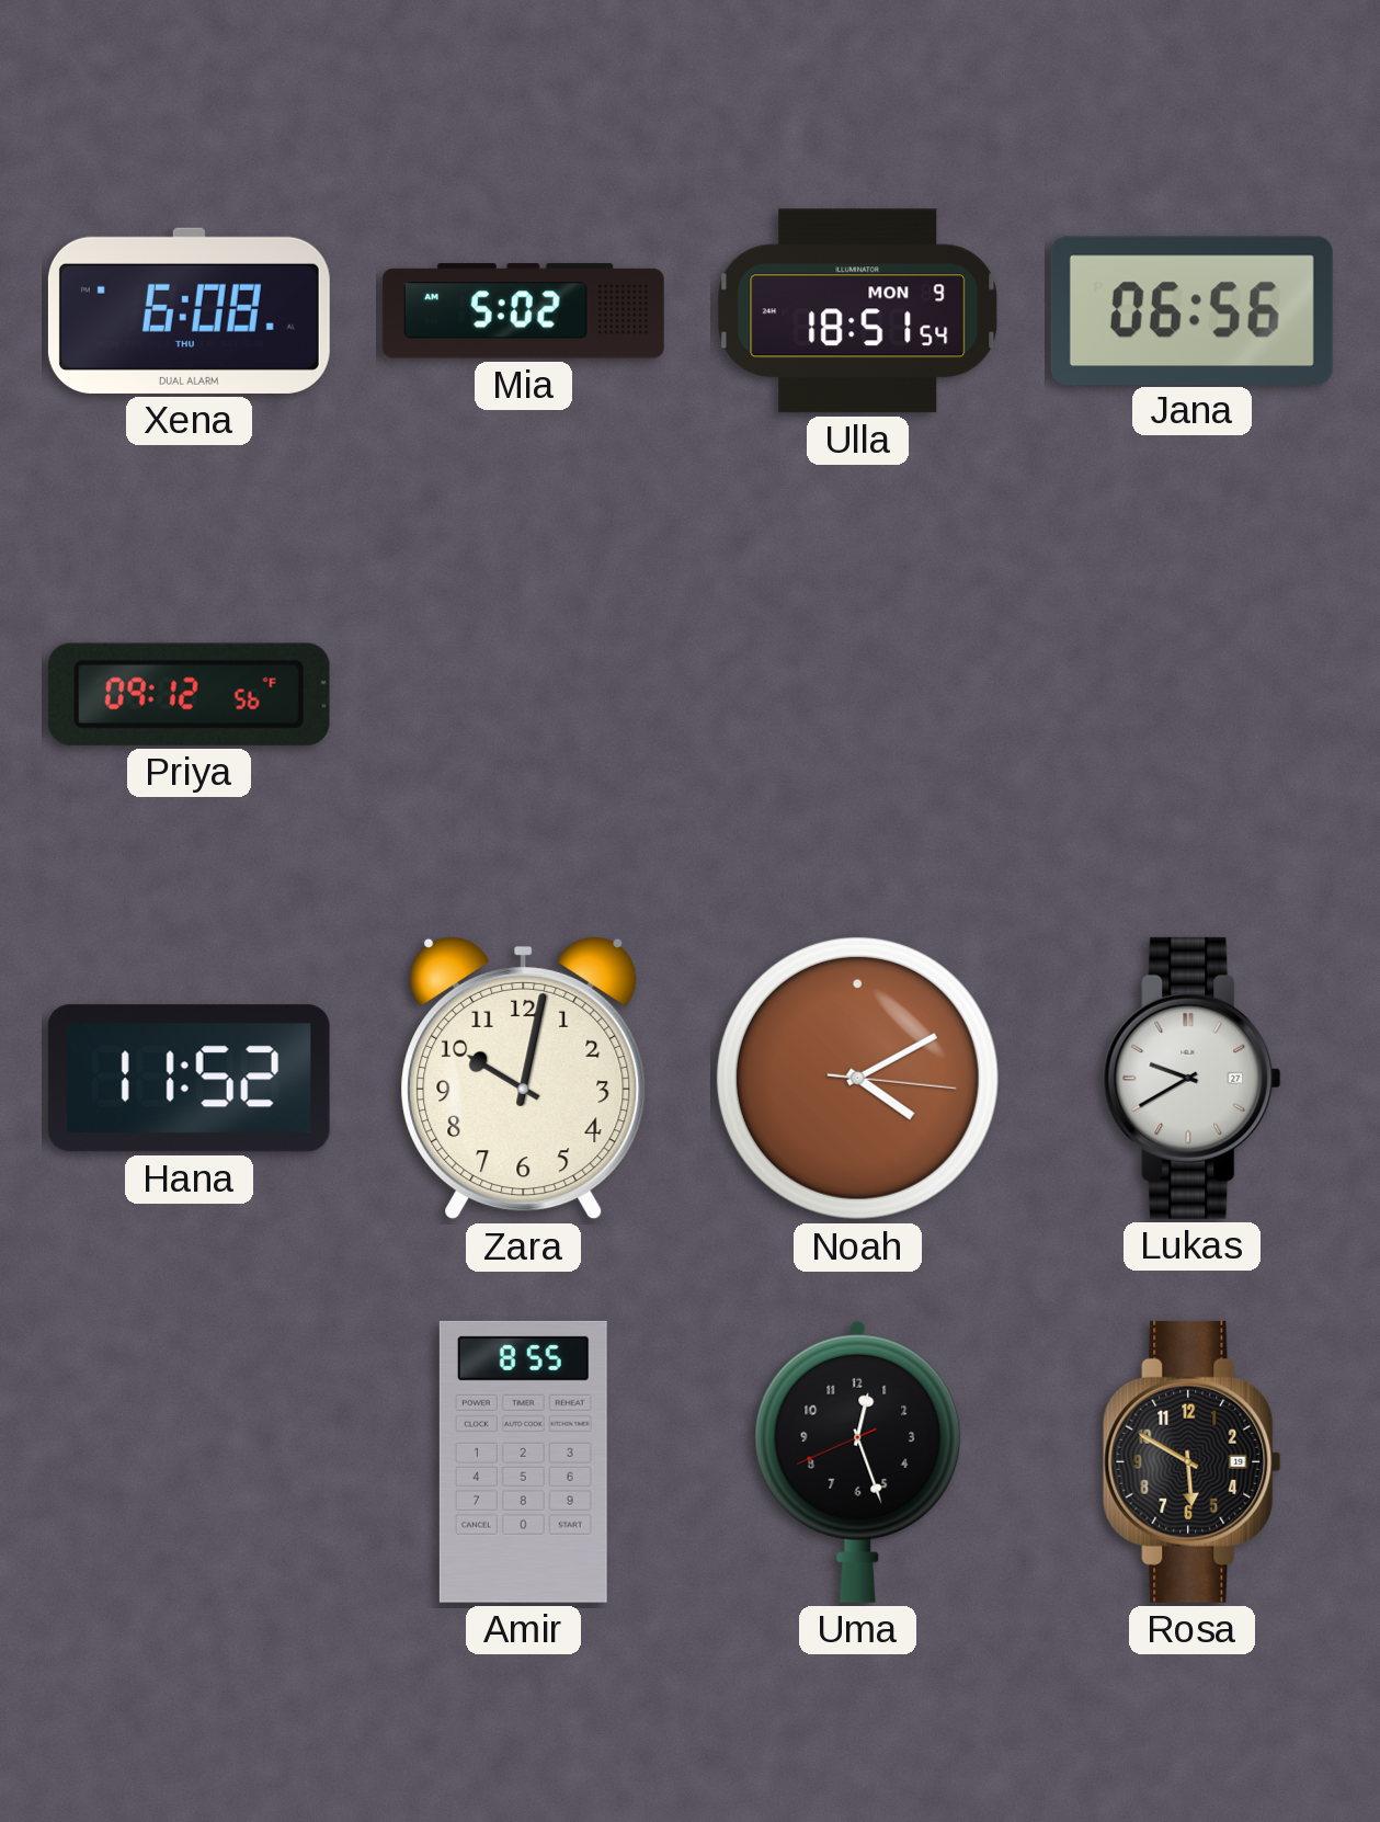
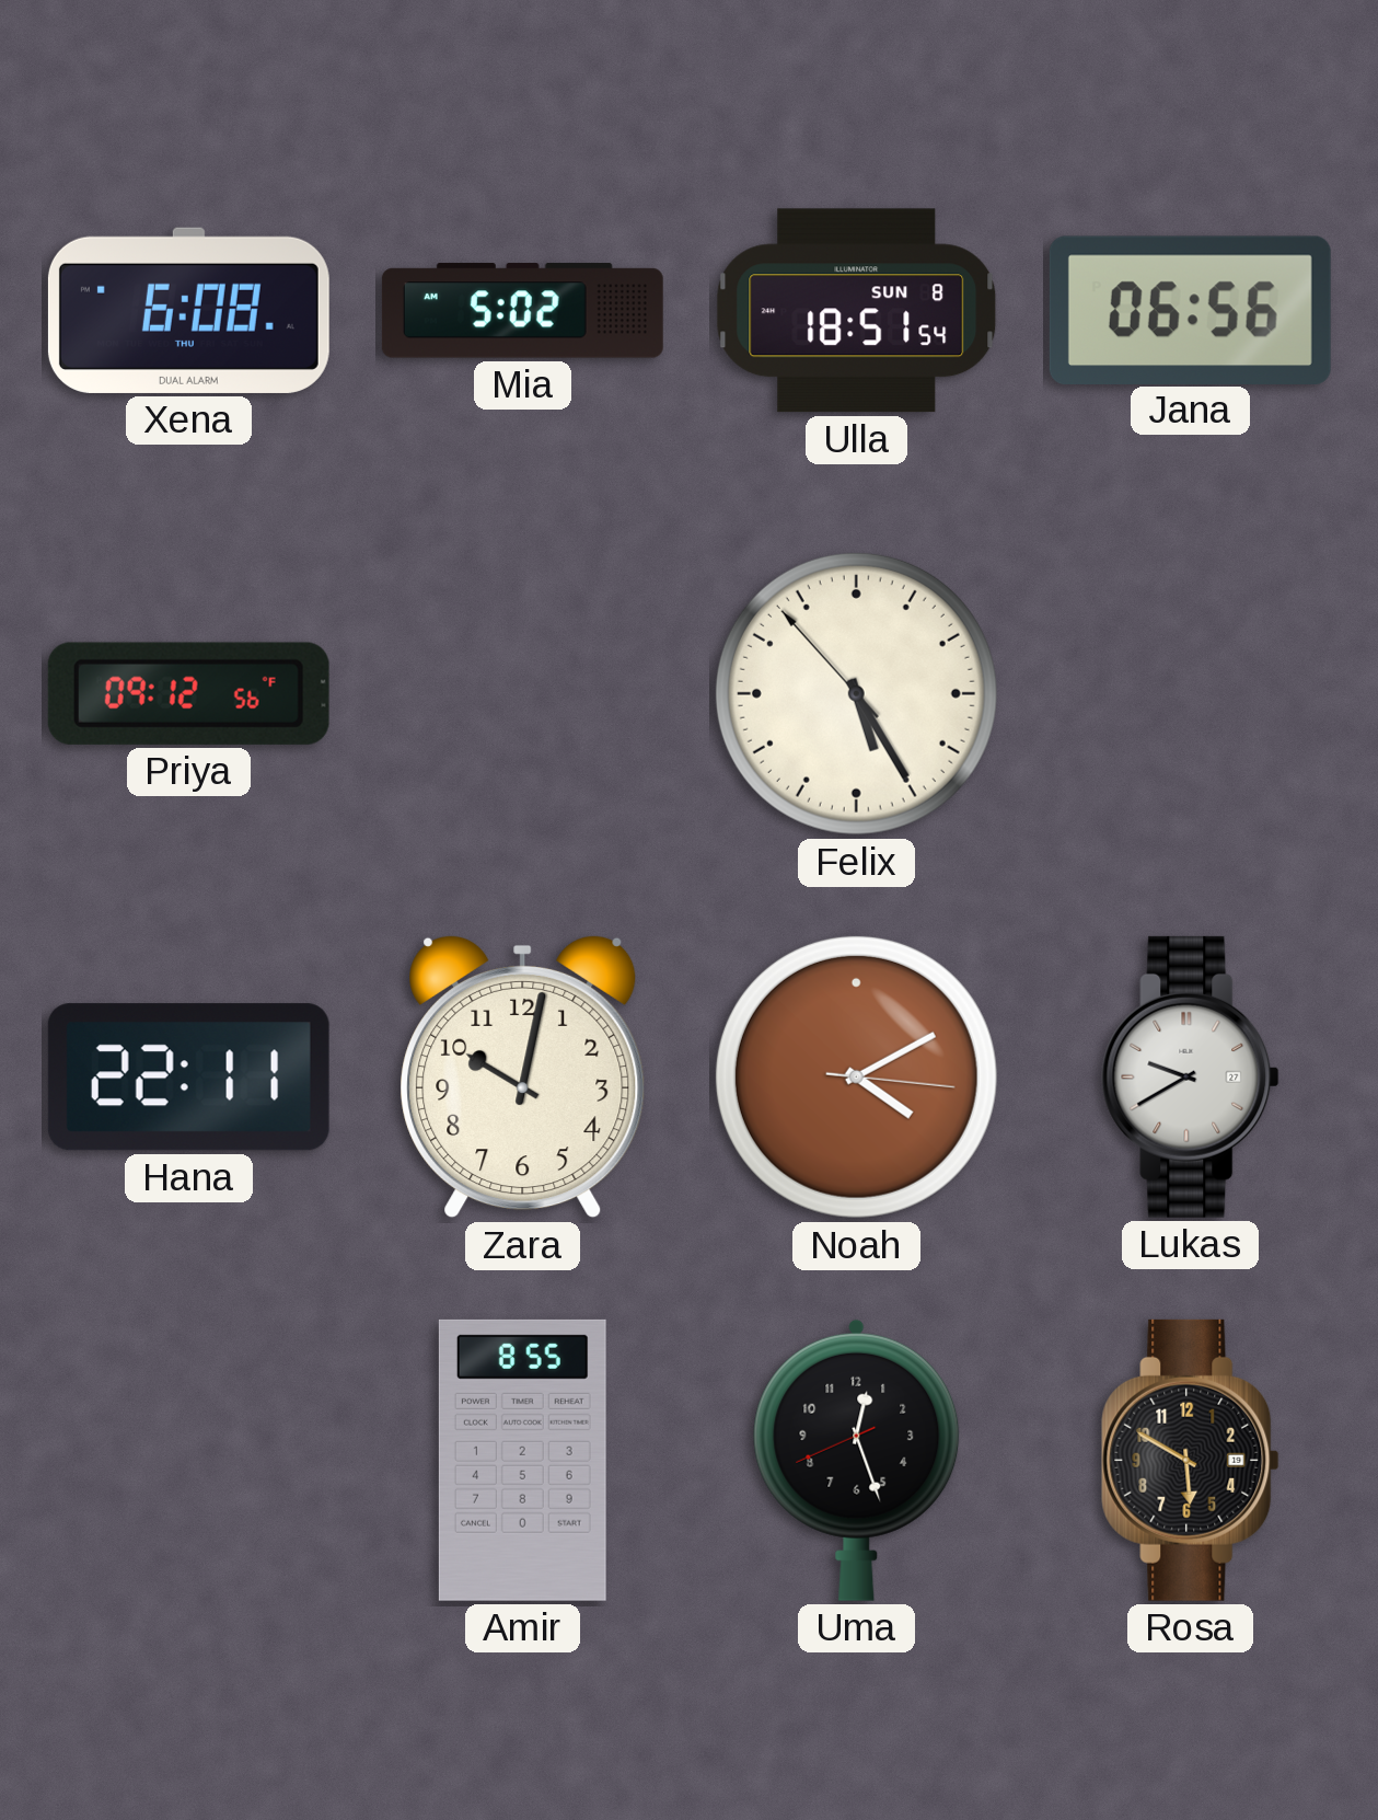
Ulla date: MON 9 -> SUN 8 (857, 311)
Felix: none -> 5:24 (856, 693)
Hana: 11:52 -> 22:11 (188, 1078)
